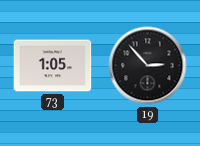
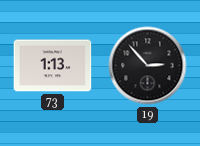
73: 1:05 -> 1:13 (53, 66)
